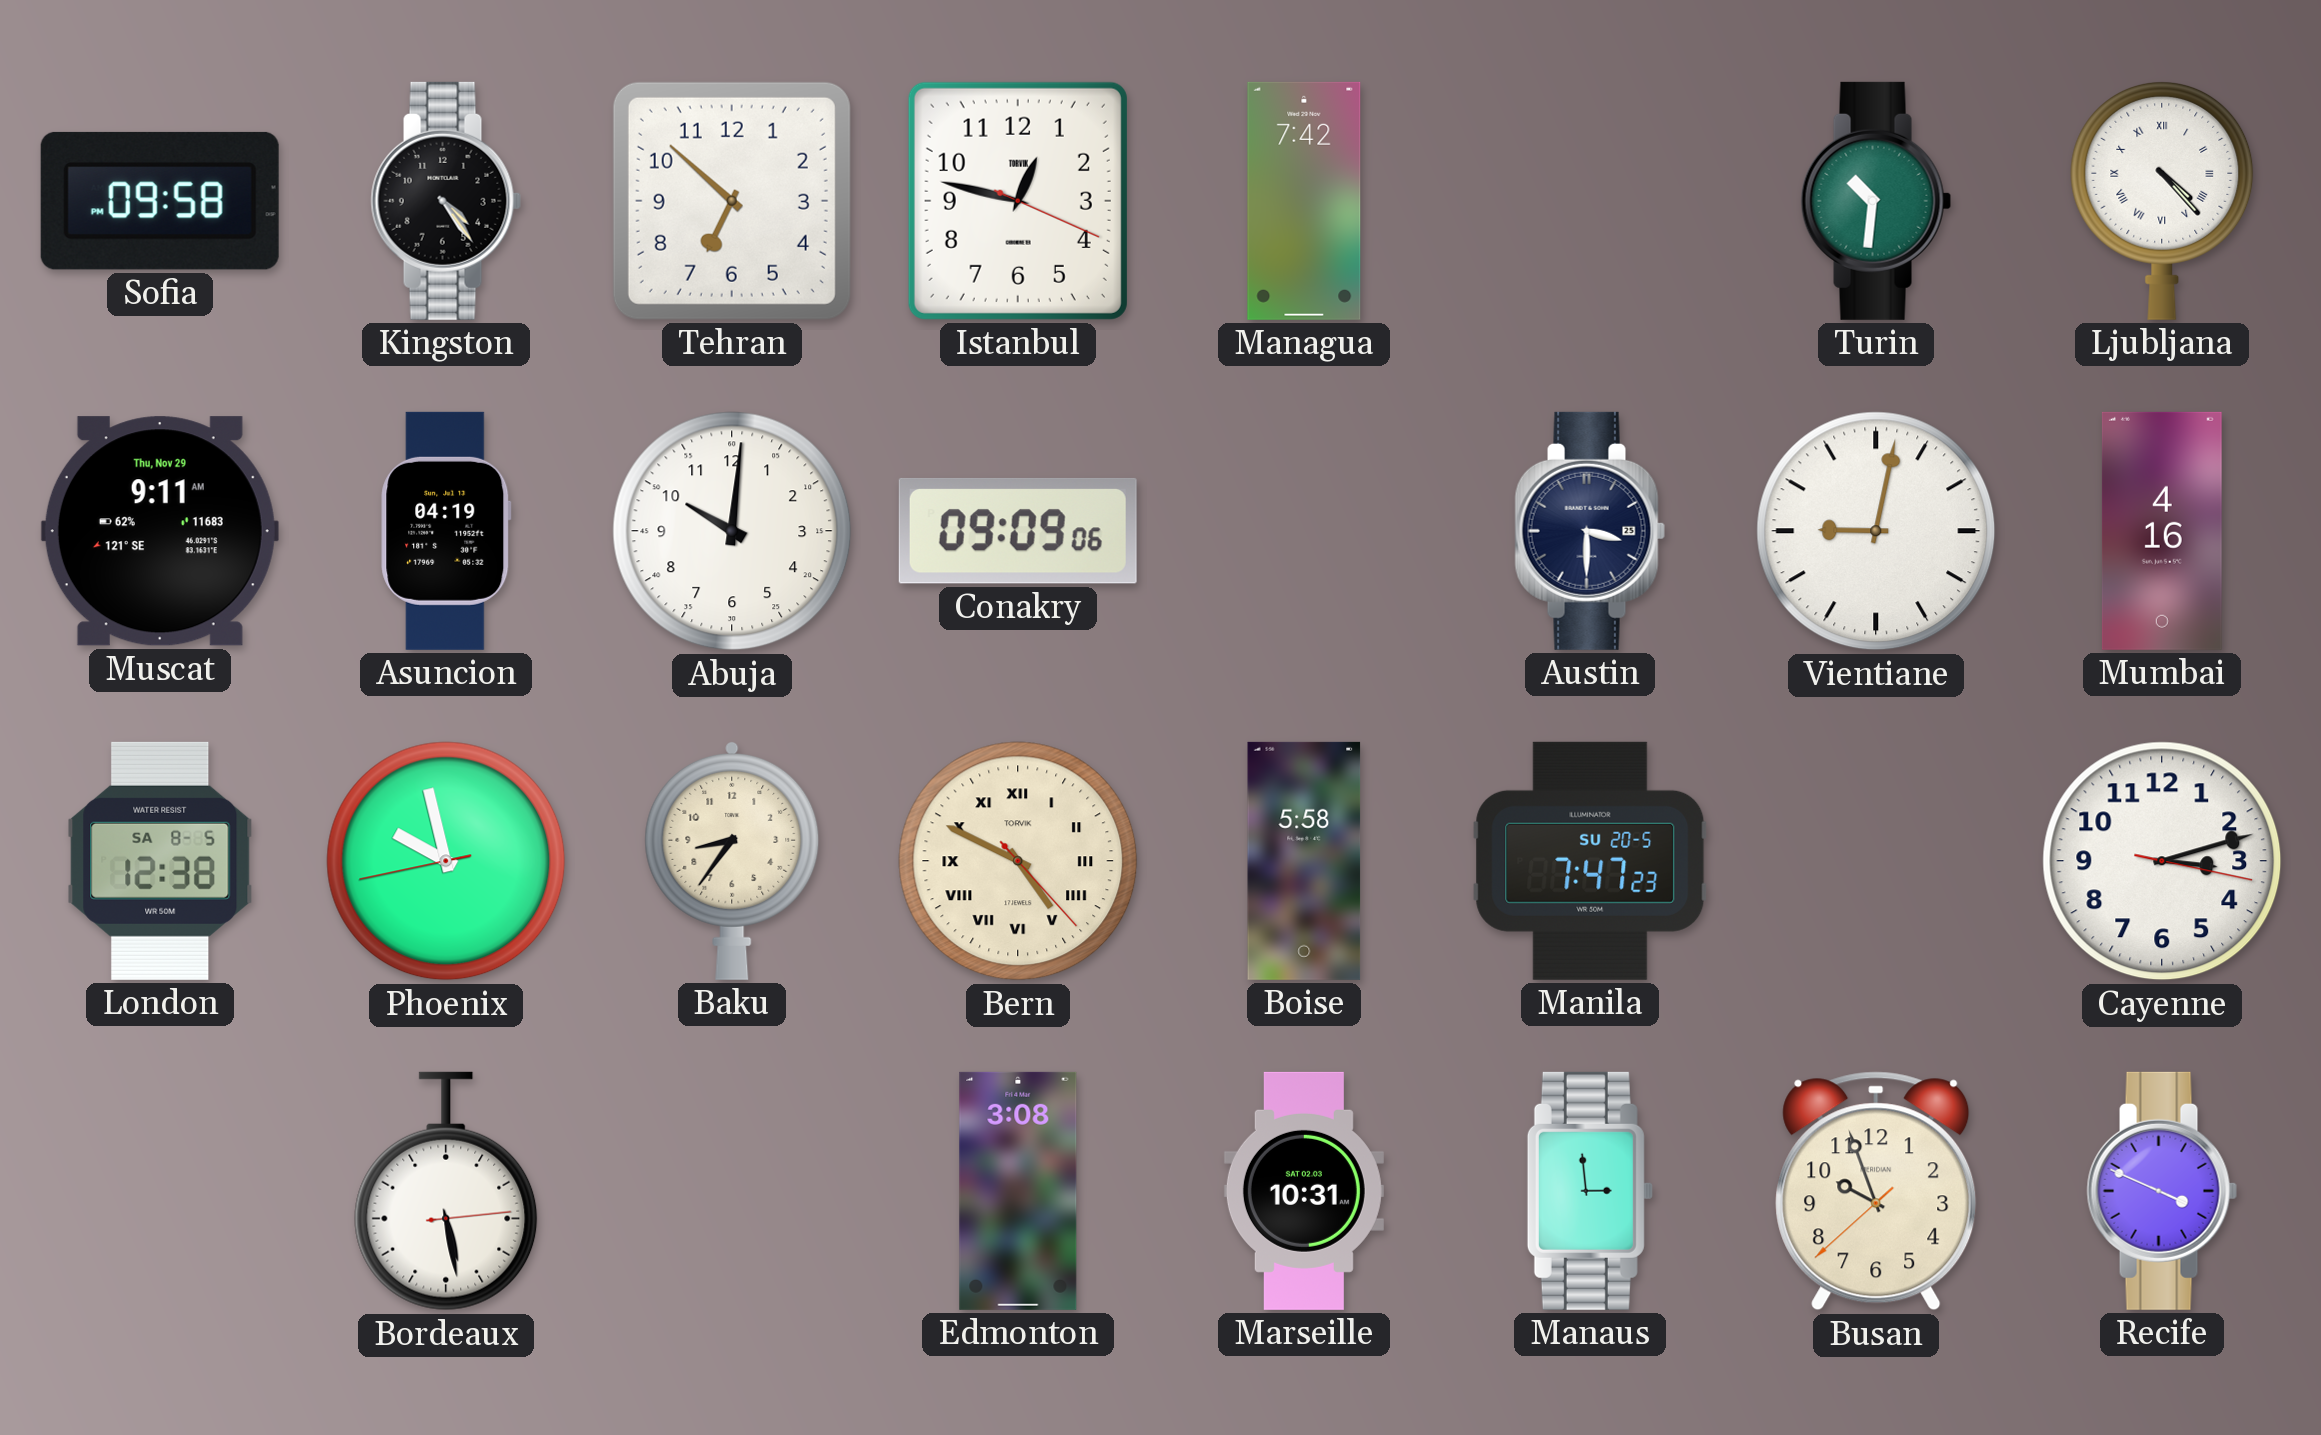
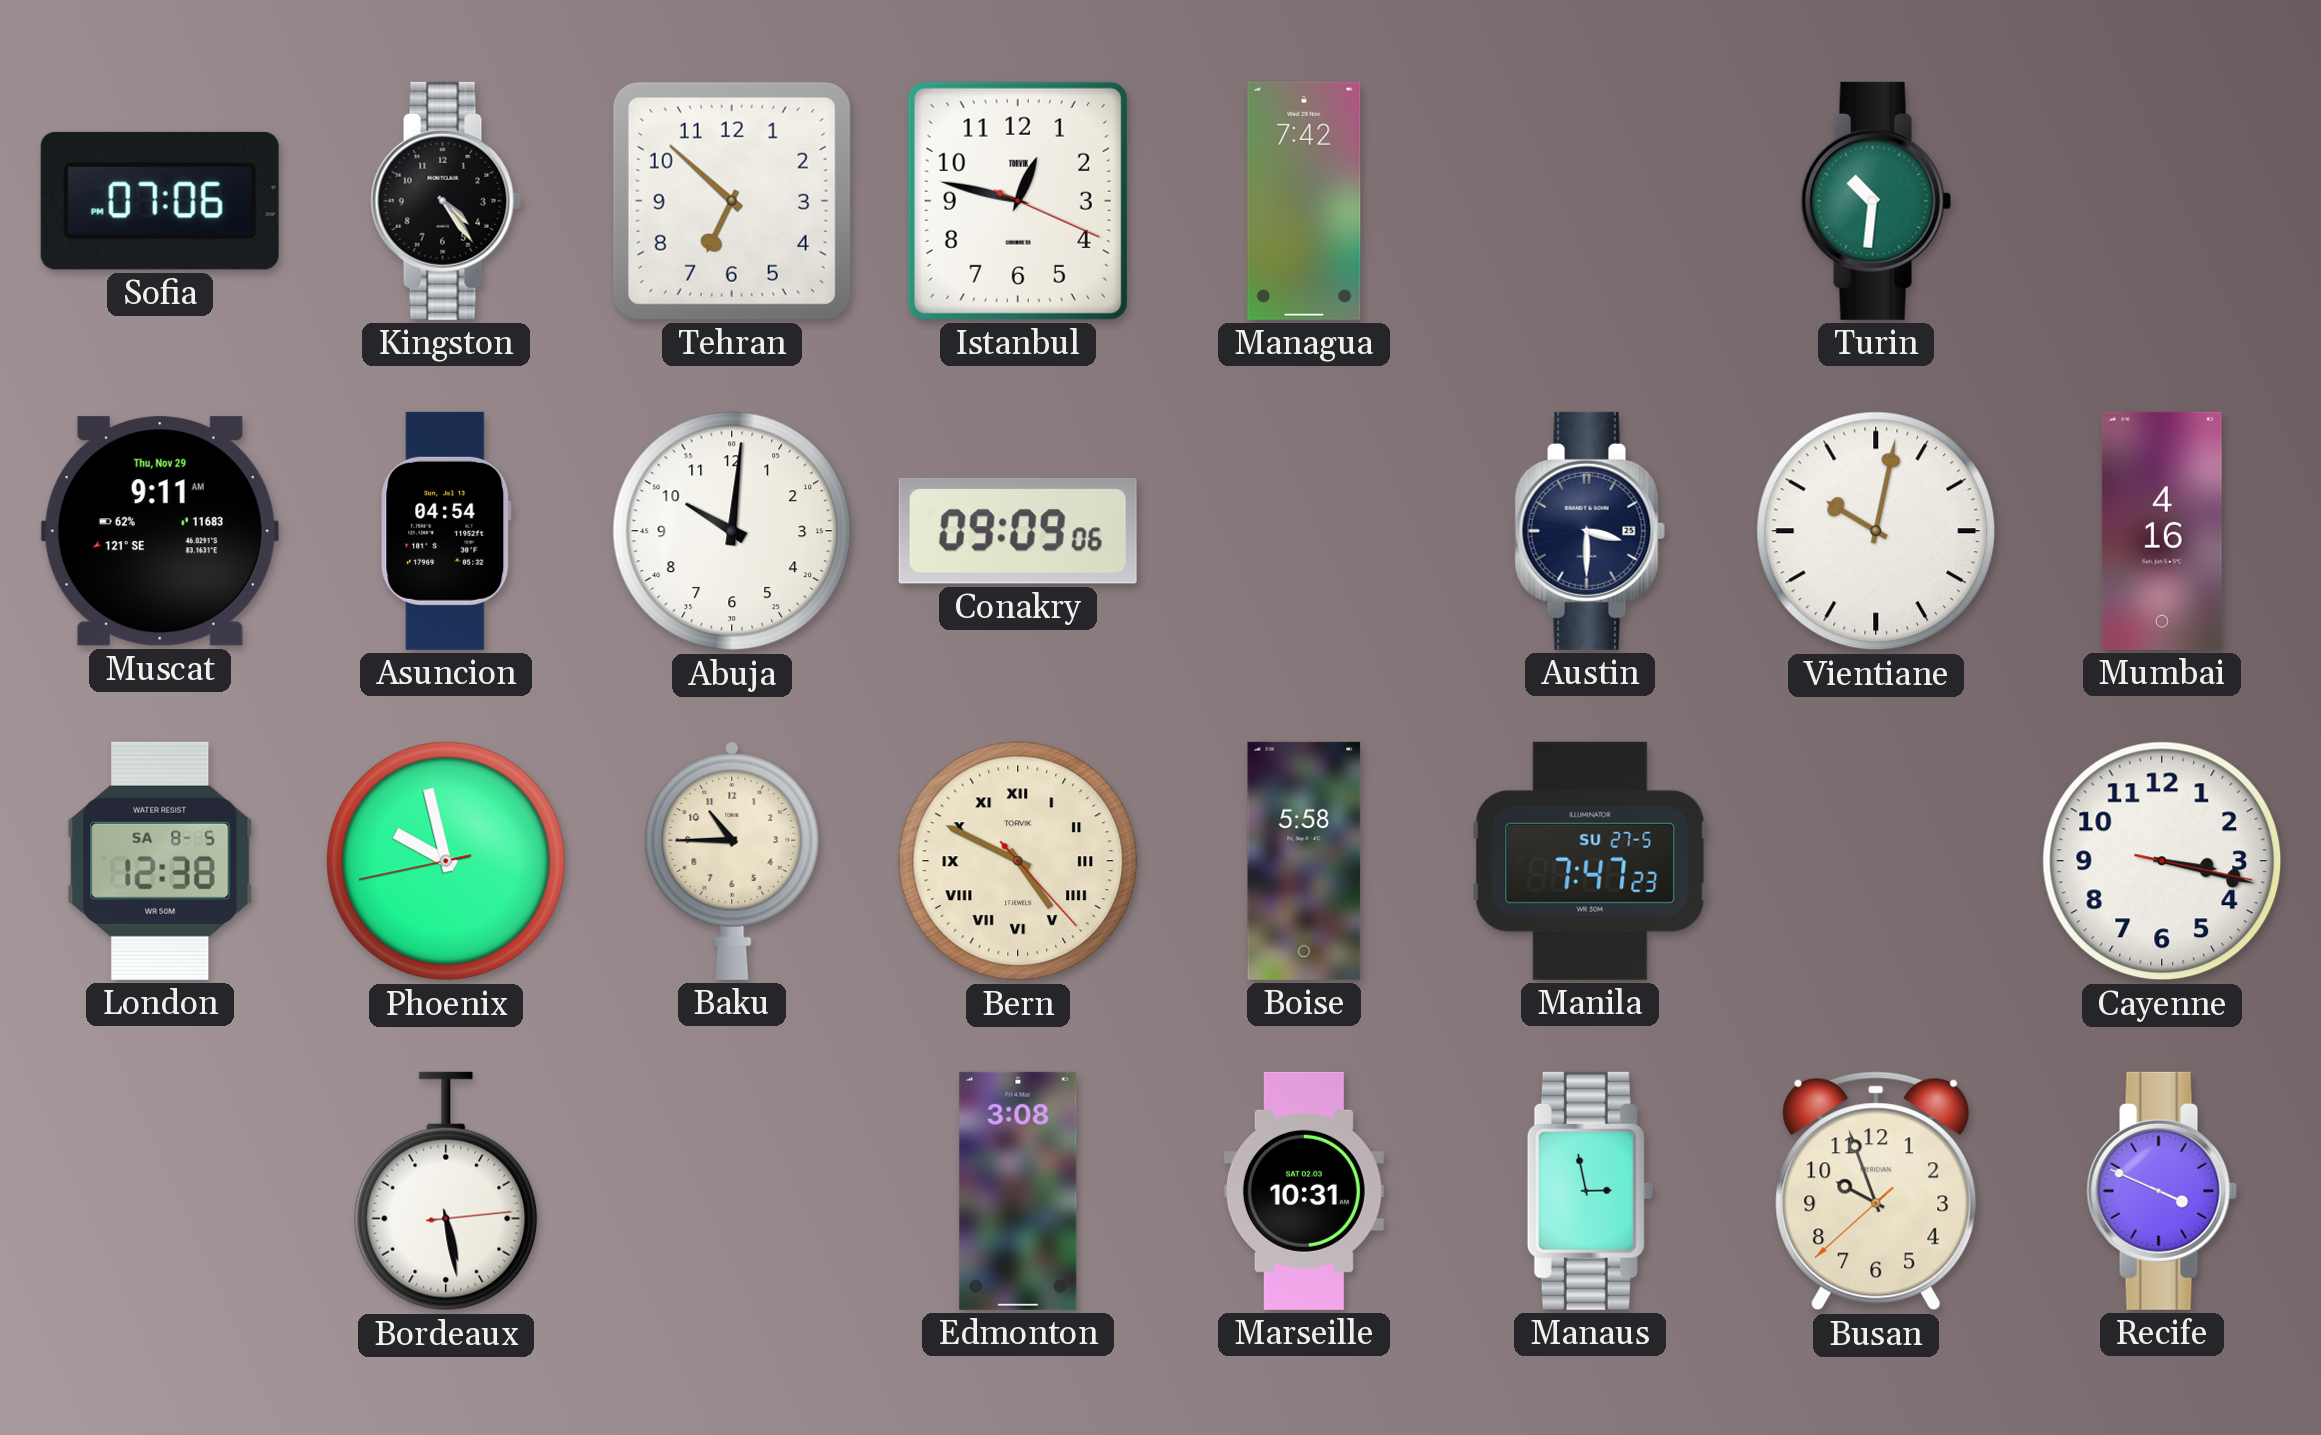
Sofia: 09:58 -> 07:06 (160, 201)
Ljubljana: 4:23 -> none (2162, 200)
Asuncion: 04:19 -> 04:54 (446, 531)
Vientiane: 9:02 -> 10:02 (1876, 531)
Baku: 8:36 -> 10:45 (732, 860)
Manila date: SU 20-5 -> SU 27-5 (1590, 861)
Cayenne: 3:12 -> 3:17 (2162, 861)
Manaus: 2:59 -> 2:58 (1590, 1191)
